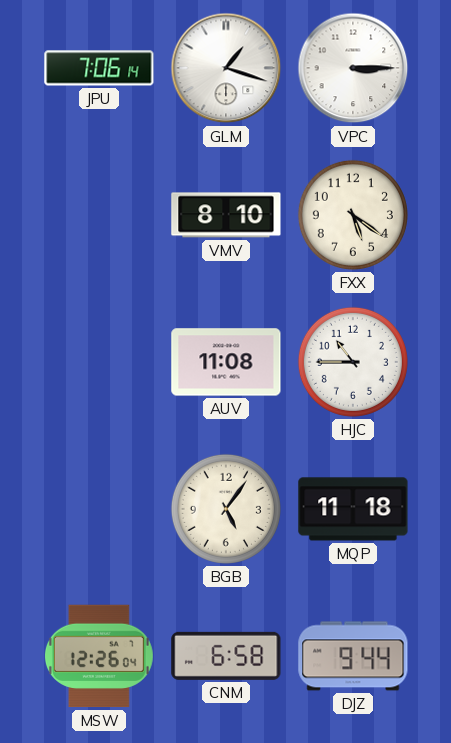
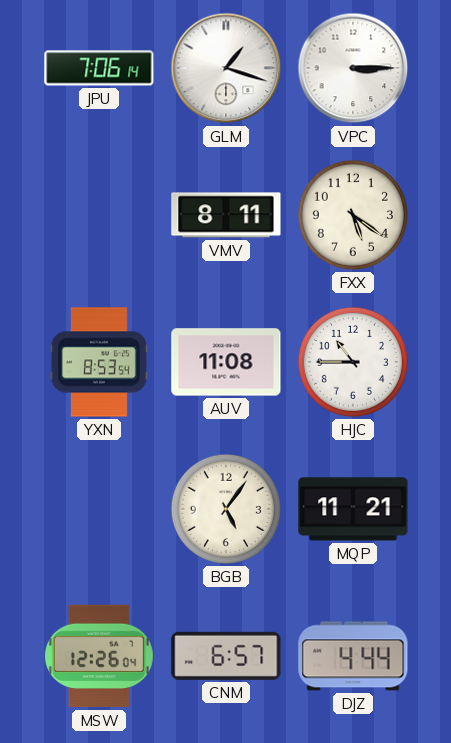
VMV: 8:10 -> 8:11 (226, 215)
YXN: none -> 8:53 (99, 362)
MQP: 11:18 -> 11:21 (353, 509)
CNM: 6:58 -> 6:57 (226, 656)
DJZ: 9:44 -> 4:44 (353, 656)
